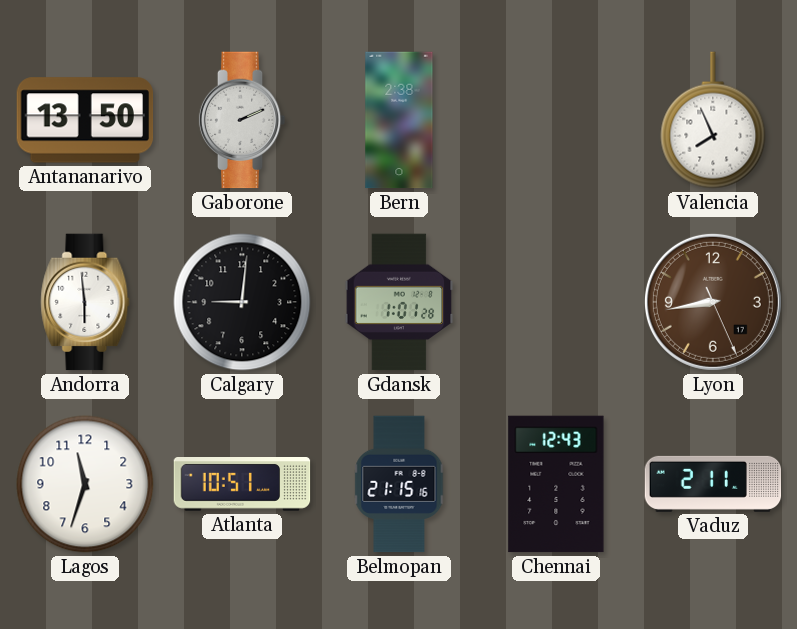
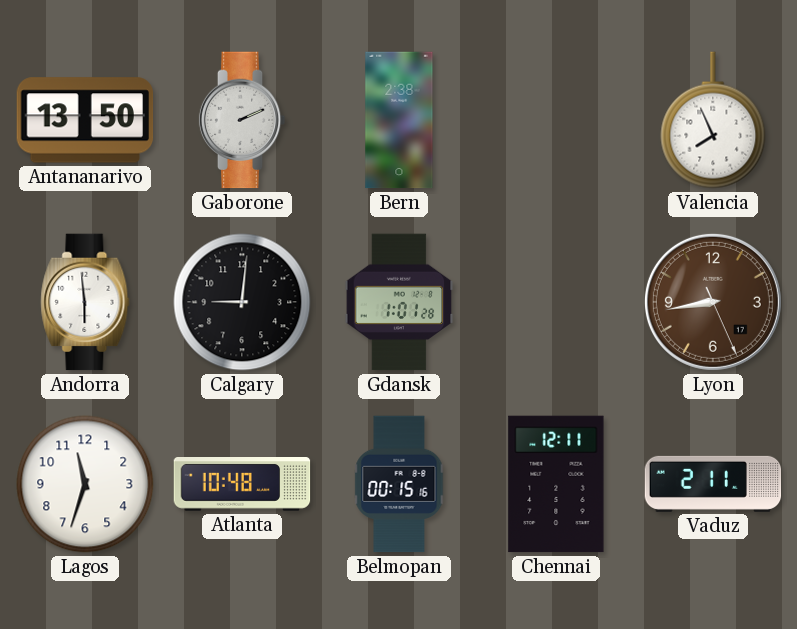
Atlanta: 10:51 -> 10:48 (242, 485)
Belmopan: 21:15 -> 00:15 (399, 484)
Chennai: 12:43 -> 12:11 (556, 484)
